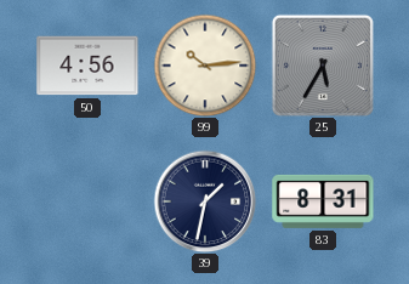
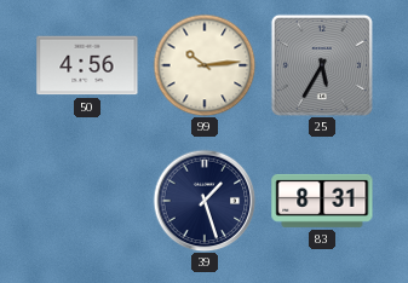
39: 1:32 -> 1:27 (205, 201)
